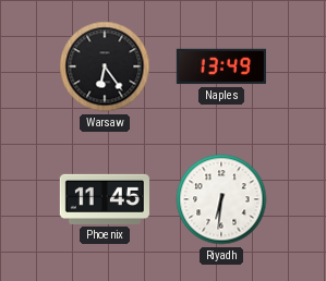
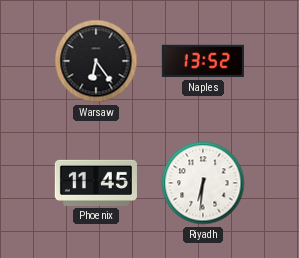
Naples: 13:49 -> 13:52 (203, 61)
